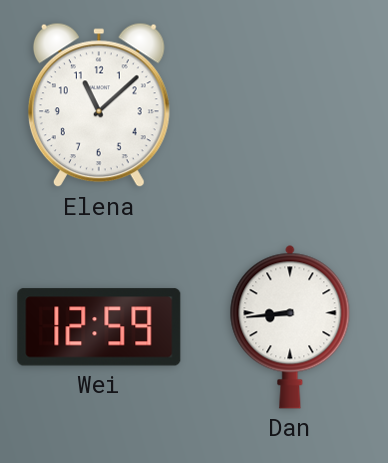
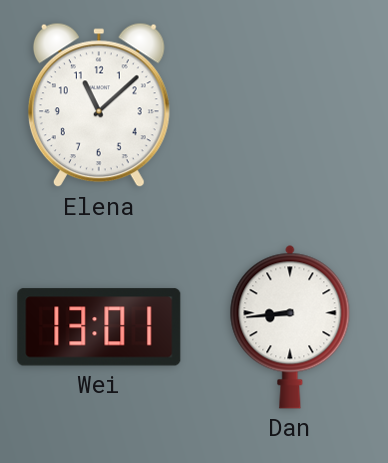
Wei: 12:59 -> 13:01 (99, 327)
